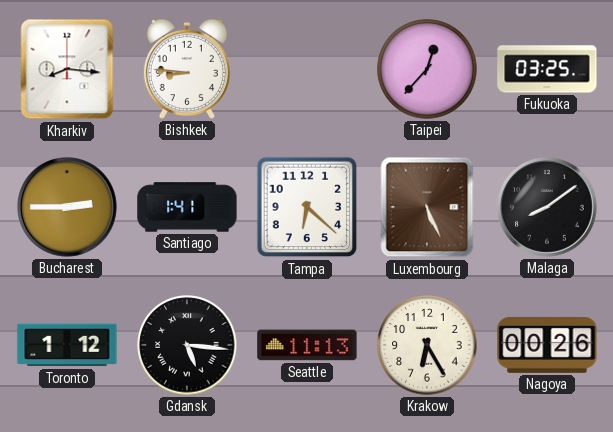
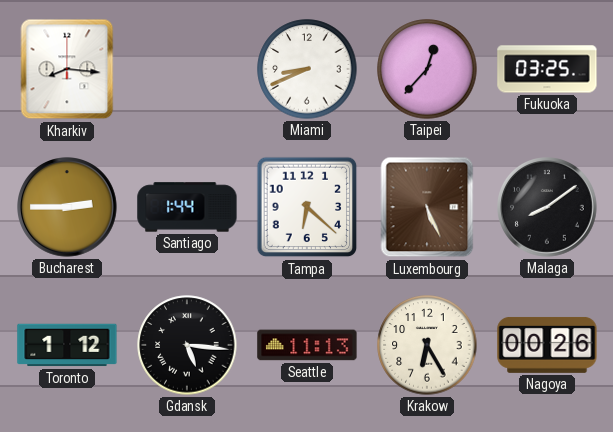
Bishkek: 8:46 -> none (187, 69)
Miami: none -> 8:41 (307, 69)
Santiago: 1:41 -> 1:44 (187, 207)
